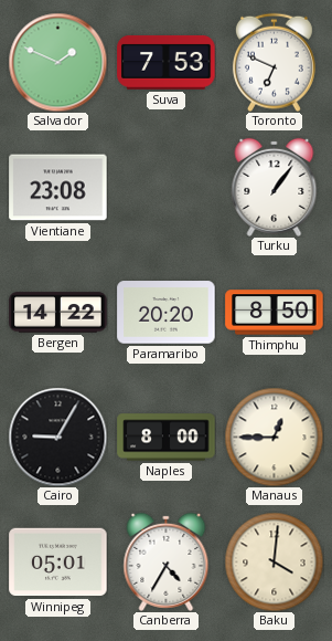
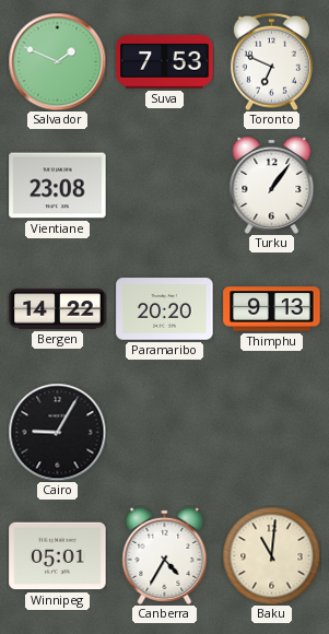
Thimphu: 8:50 -> 9:13 (272, 309)
Naples: 8:00 -> none (167, 438)
Manaus: 12:45 -> none (274, 437)
Baku: 4:01 -> 11:01 (271, 555)
